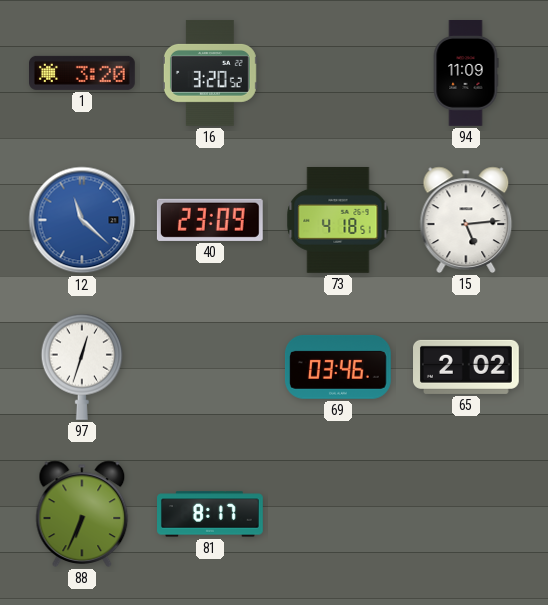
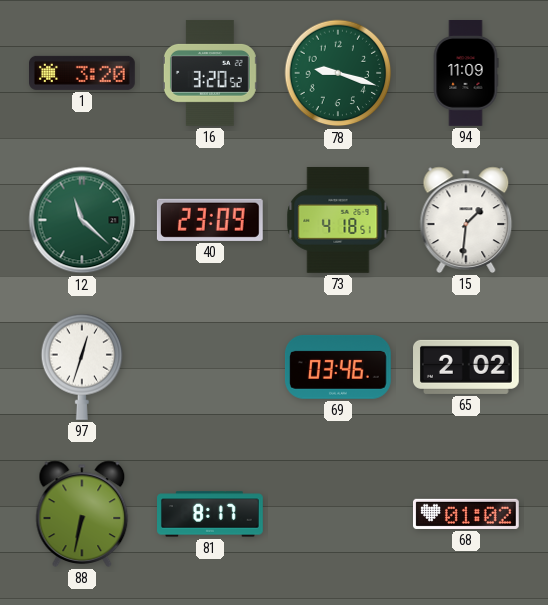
78: none -> 9:18 (338, 73)
12 dial: blue -> green (82, 220)
15: 5:14 -> 1:31 (466, 220)
88: 6:34 -> 6:32 (82, 514)
68: none -> 01:02 (467, 514)
